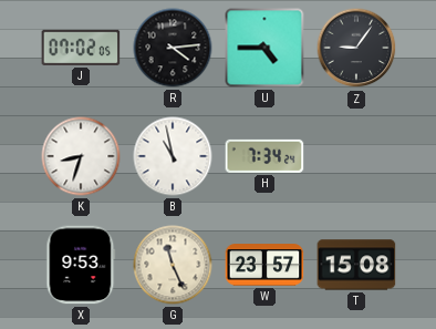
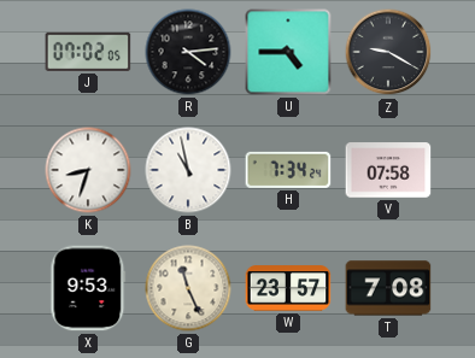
Z: 9:06 -> 9:20 (388, 52)
V: none -> 07:58 (388, 170)
T: 15:08 -> 7:08 (388, 288)
